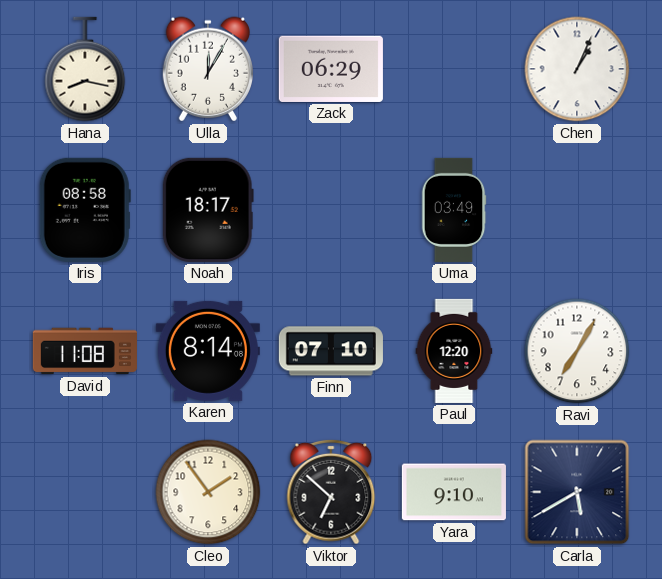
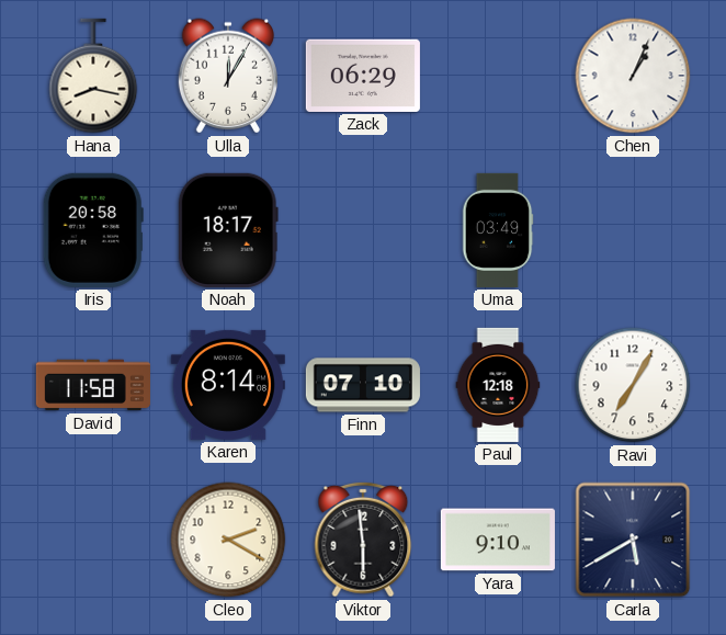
Iris: 08:58 -> 20:58 (93, 230)
David: 11:08 -> 11:58 (93, 385)
Paul: 12:20 -> 12:18 (498, 385)
Cleo: 1:54 -> 2:20 (228, 540)
Viktor: 6:52 -> 5:59 (363, 540)
